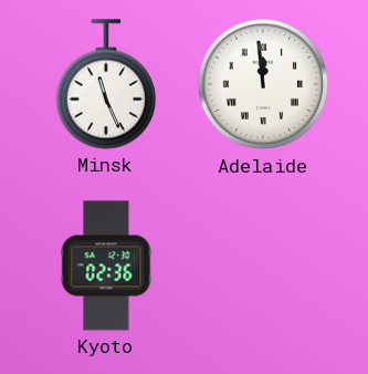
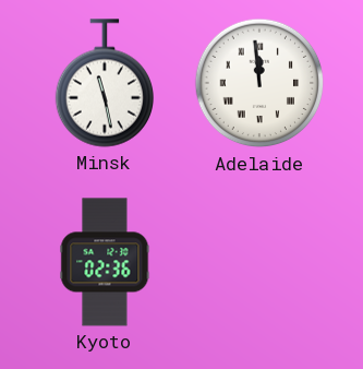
Minsk: 11:26 -> 11:28 (104, 83)
